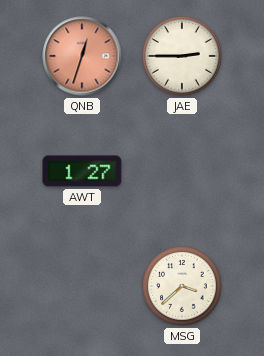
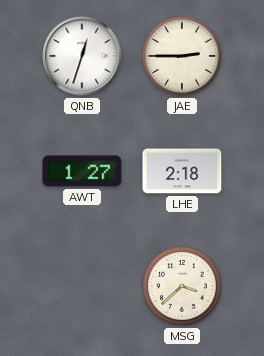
QNB dial: salmon -> white (82, 56)
LHE: none -> 2:18 (182, 171)
